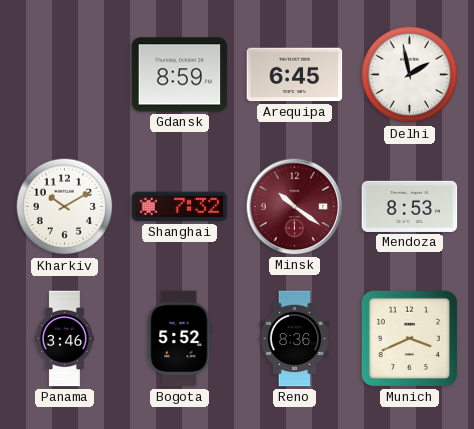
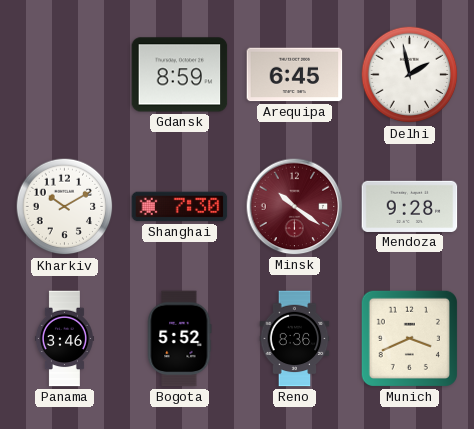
Shanghai: 7:32 -> 7:30 (180, 207)
Mendoza: 8:53 -> 9:28 (410, 206)
